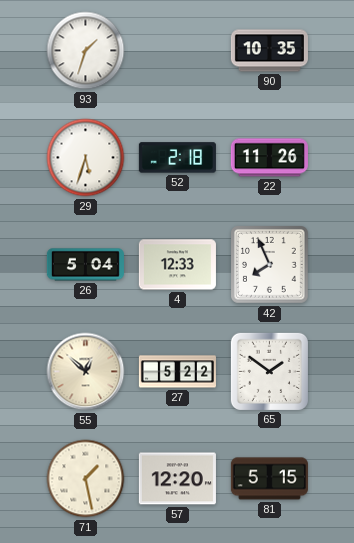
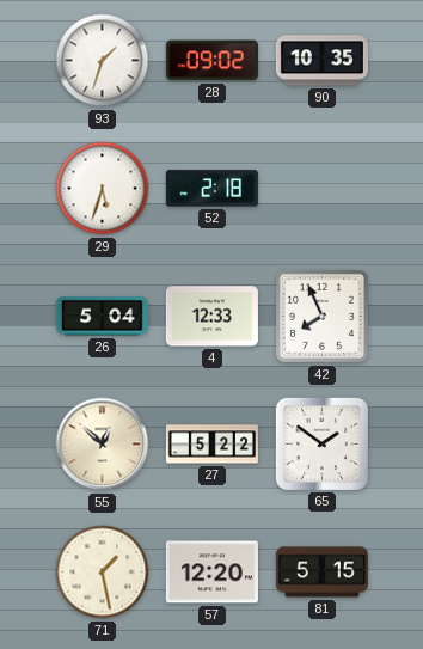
28: none -> 09:02 (211, 61)
22: 11:26 -> none (269, 158)
